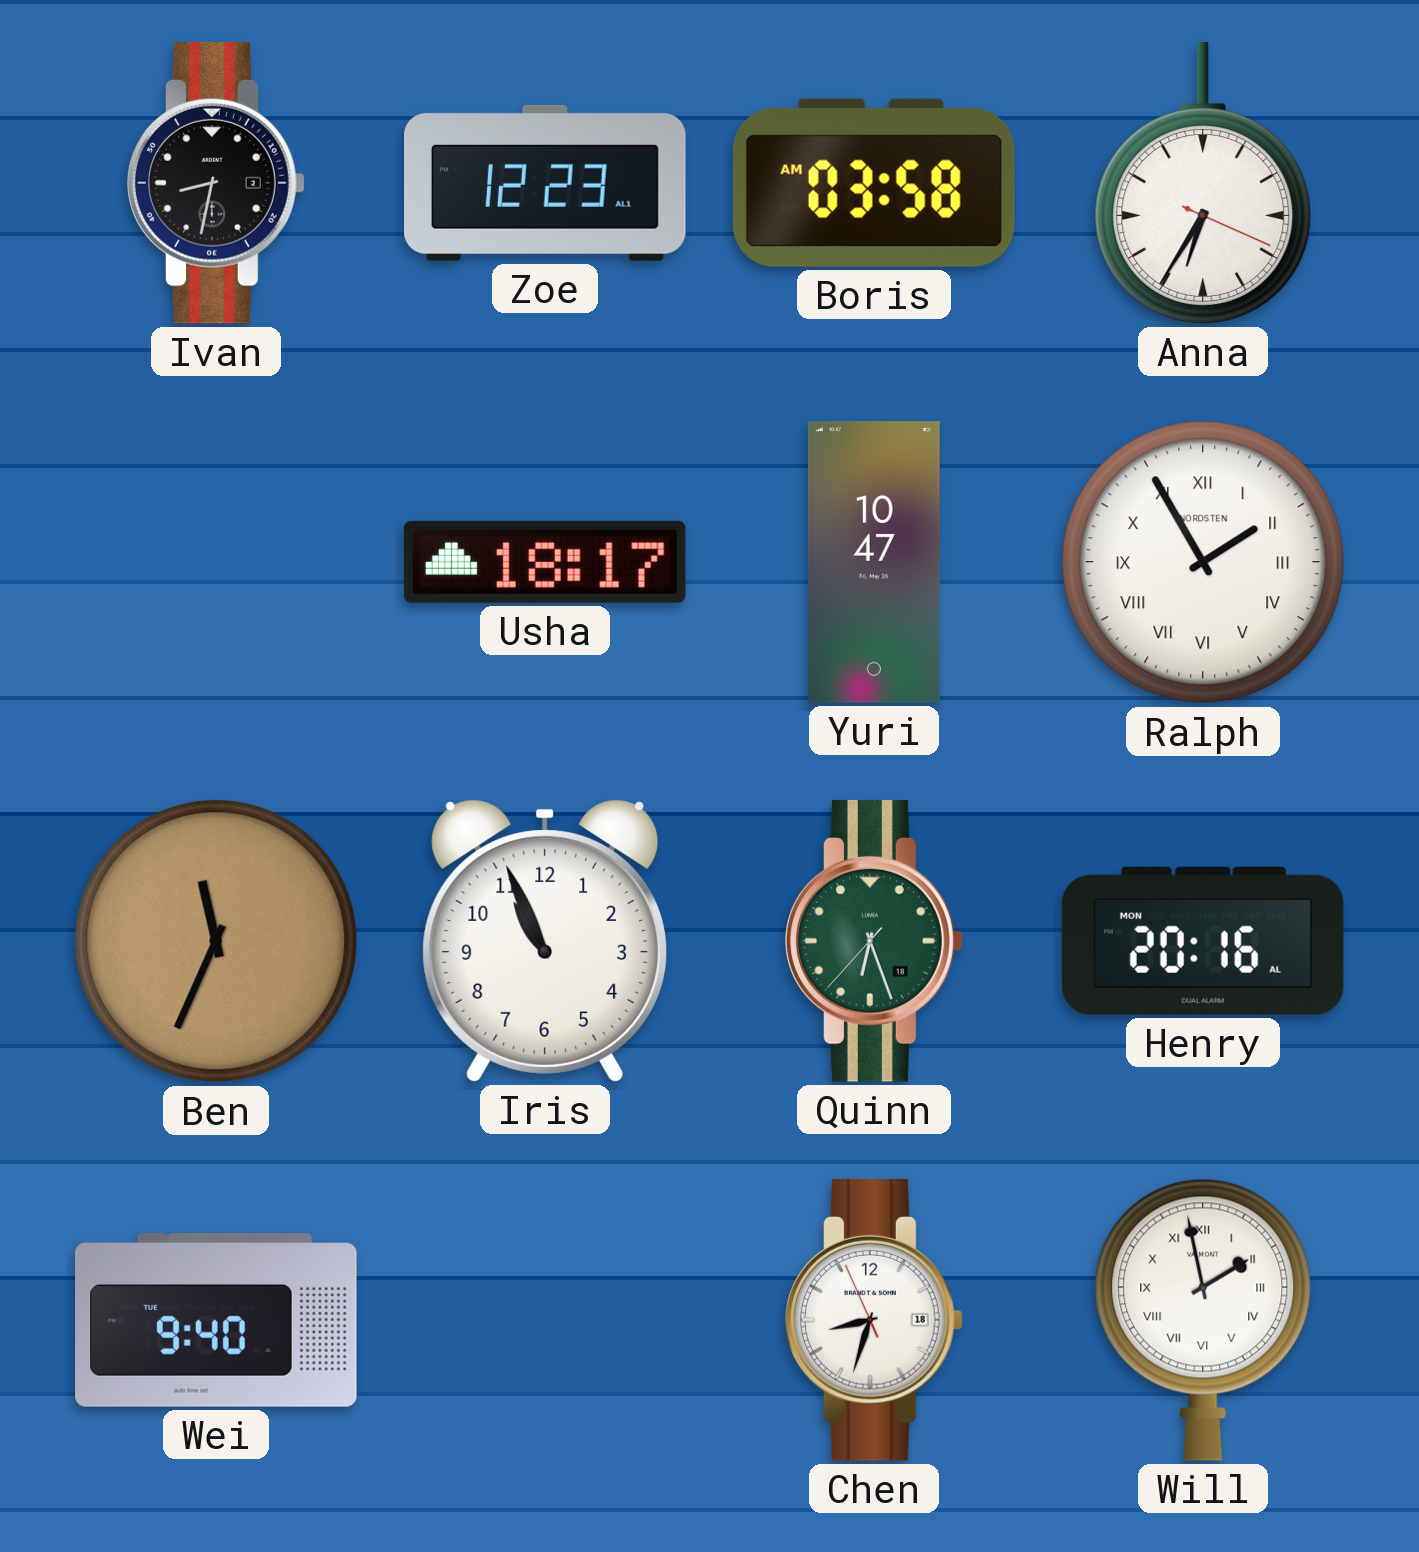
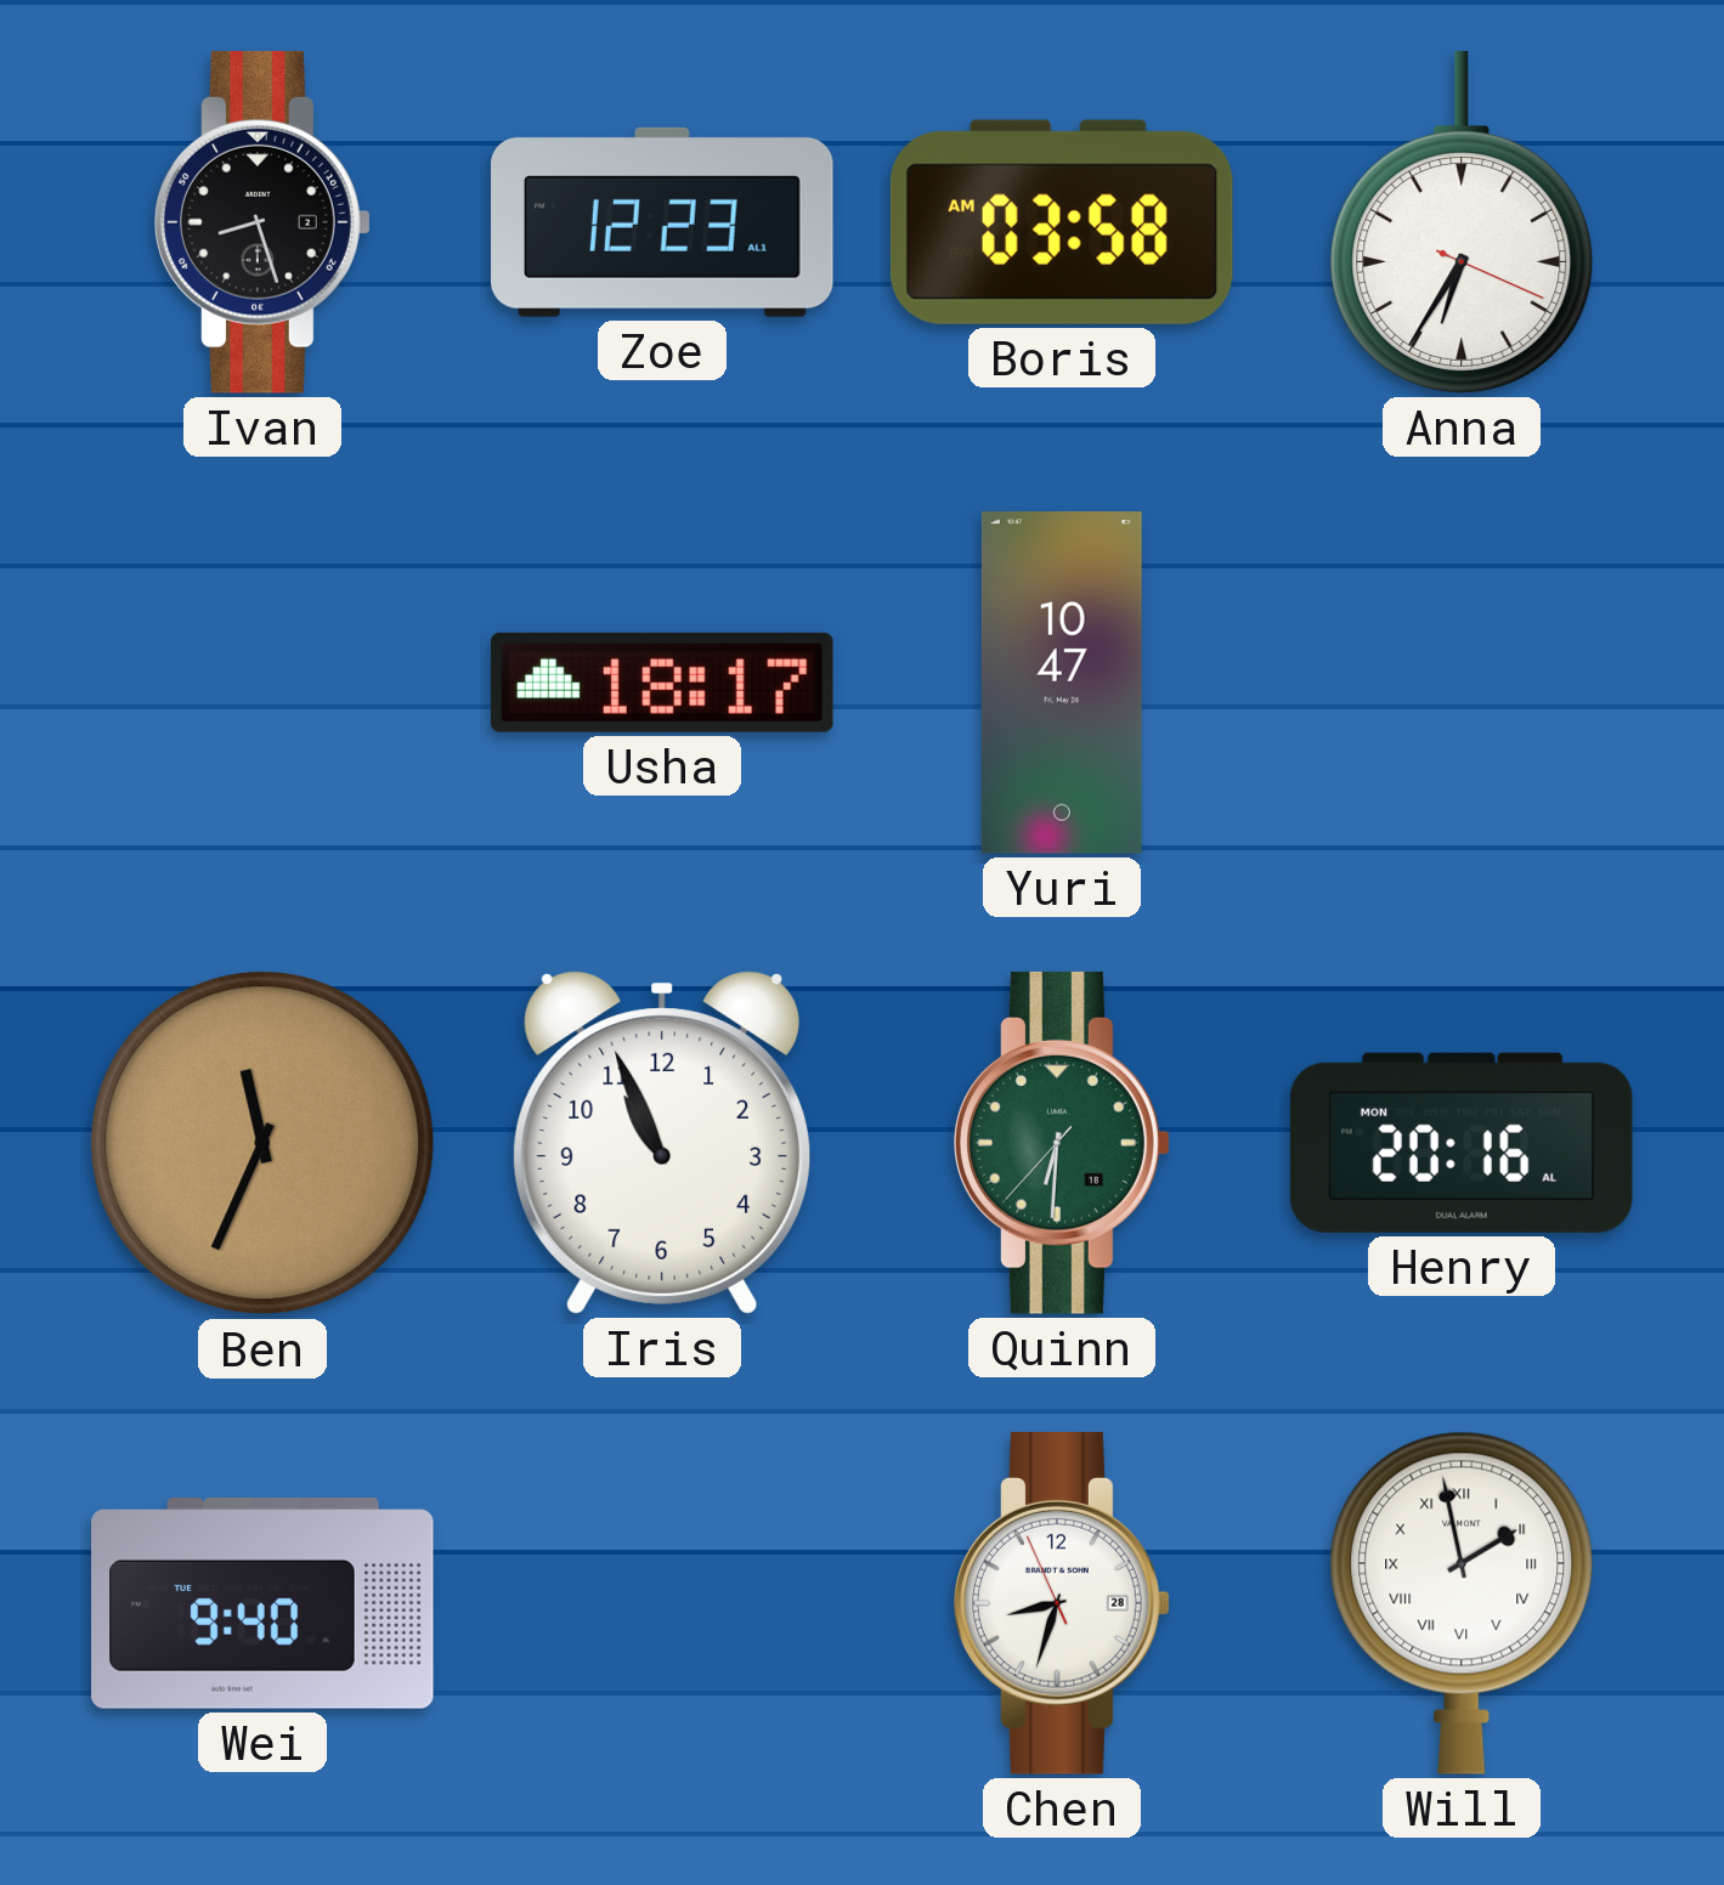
Ivan: 8:32 -> 8:27 (262, 222)
Ralph: 1:55 -> none (1203, 562)
Quinn: 6:26 -> 6:30 (1062, 1143)
Chen date: 18 -> 28 (1062, 1603)
